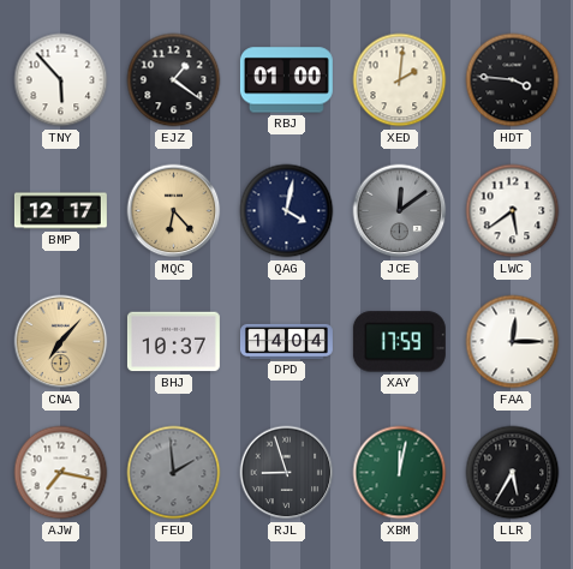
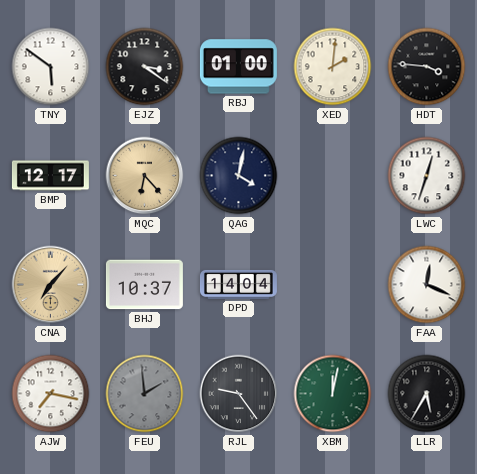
TNY: 5:53 -> 5:51 (51, 67)
EJZ: 1:21 -> 3:21 (145, 67)
JCE: 12:09 -> none (400, 211)
LWC: 5:39 -> 12:33 (427, 176)
XAY: 17:59 -> none (399, 342)
FAA: 12:15 -> 12:19 (427, 285)
RJL: 8:57 -> 9:24 (239, 394)
